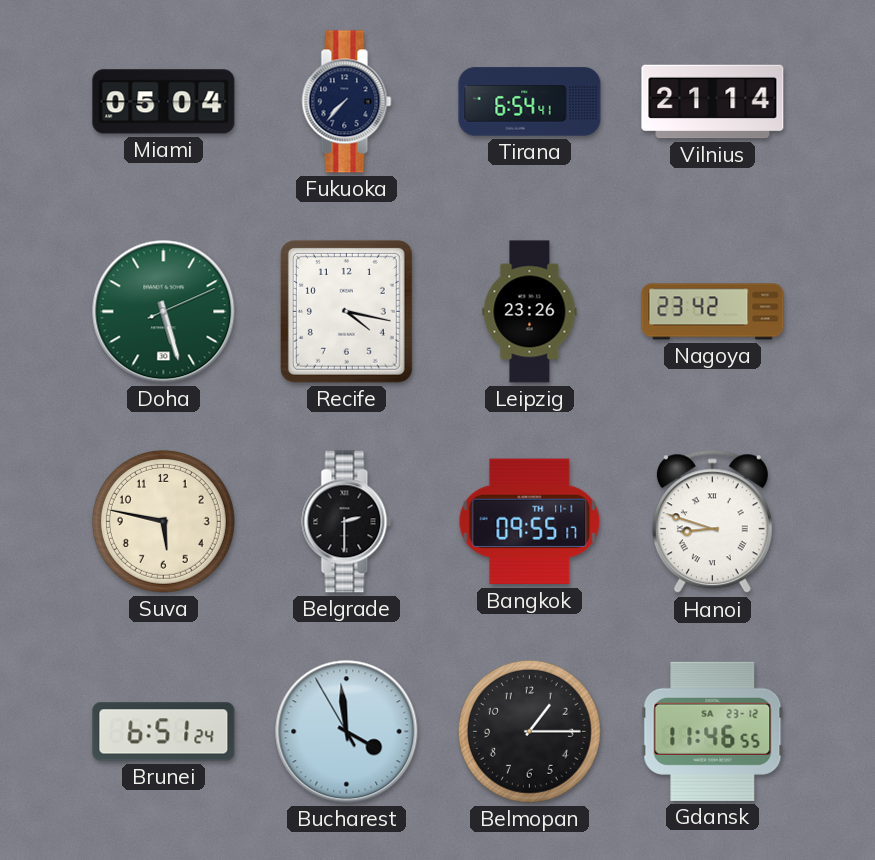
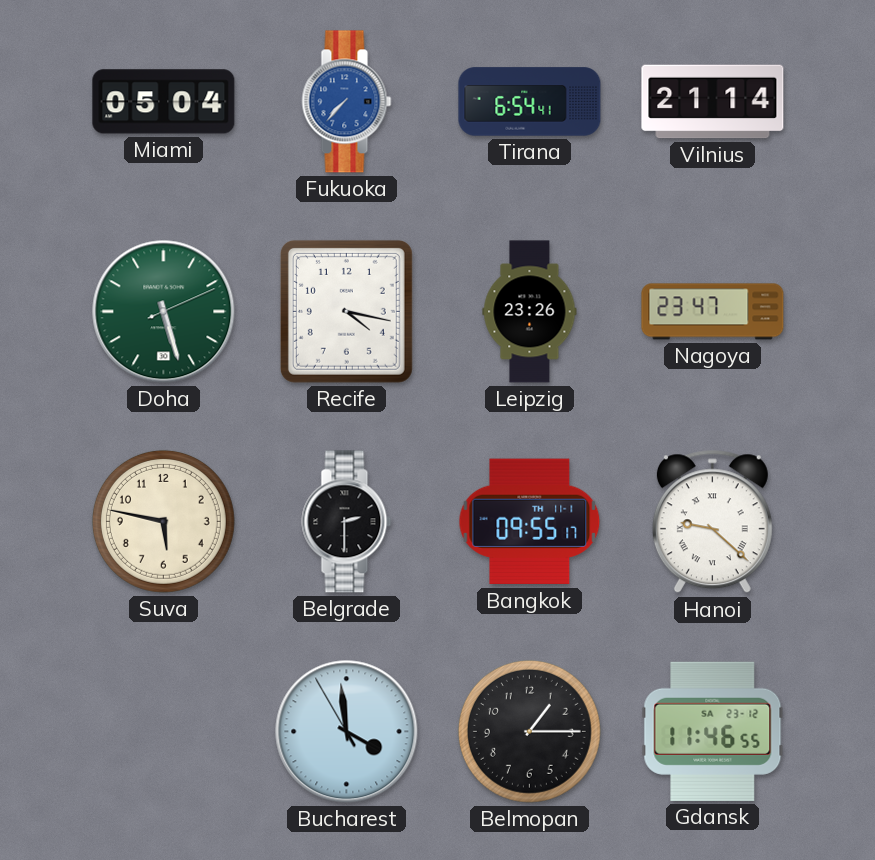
Fukuoka dial: navy -> blue (347, 102)
Nagoya: 23:42 -> 23:47 (713, 312)
Hanoi: 8:48 -> 9:22 (712, 522)
Brunei: 6:51 -> none (164, 732)
